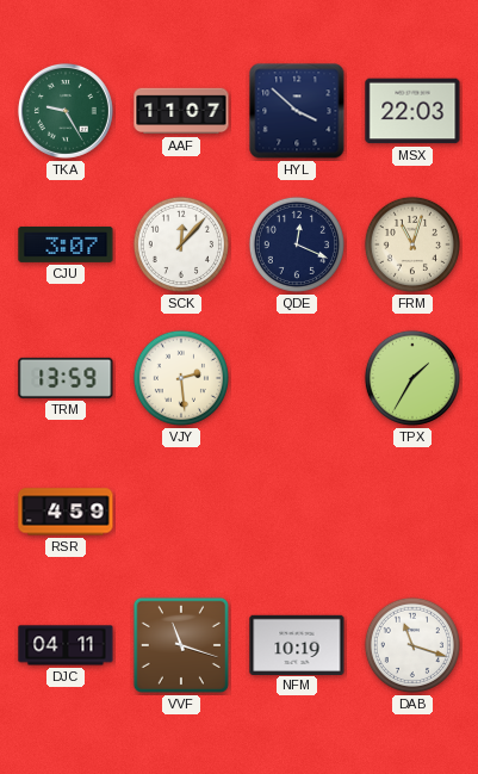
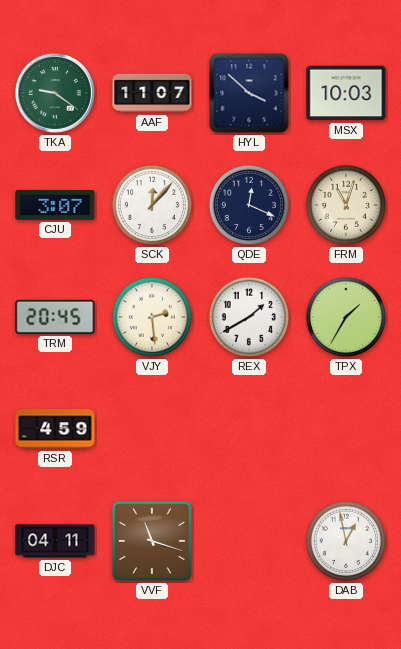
TKA: 9:25 -> 9:21 (55, 93)
MSX: 22:03 -> 10:03 (346, 93)
TRM: 13:59 -> 20:45 (55, 317)
REX: none -> 1:40 (249, 317)
NFM: 10:19 -> none (297, 644)
DAB: 11:18 -> 12:58 (346, 541)
